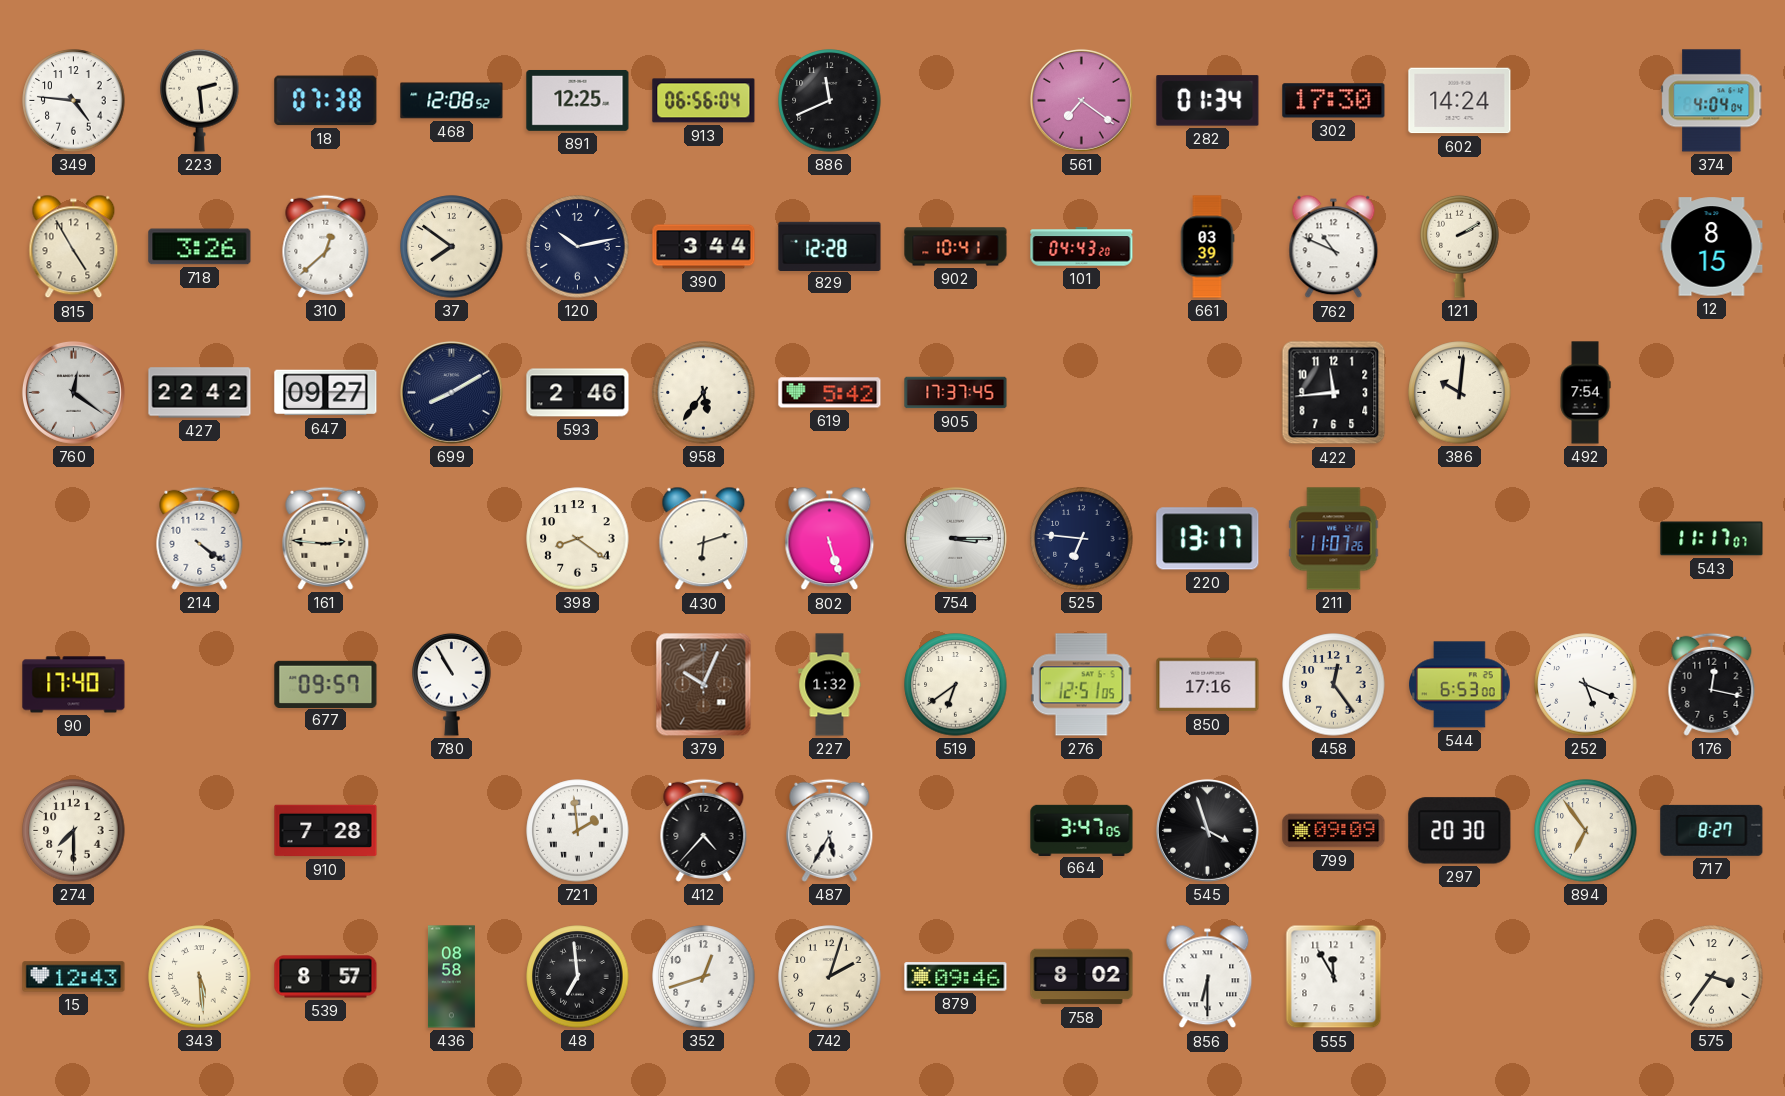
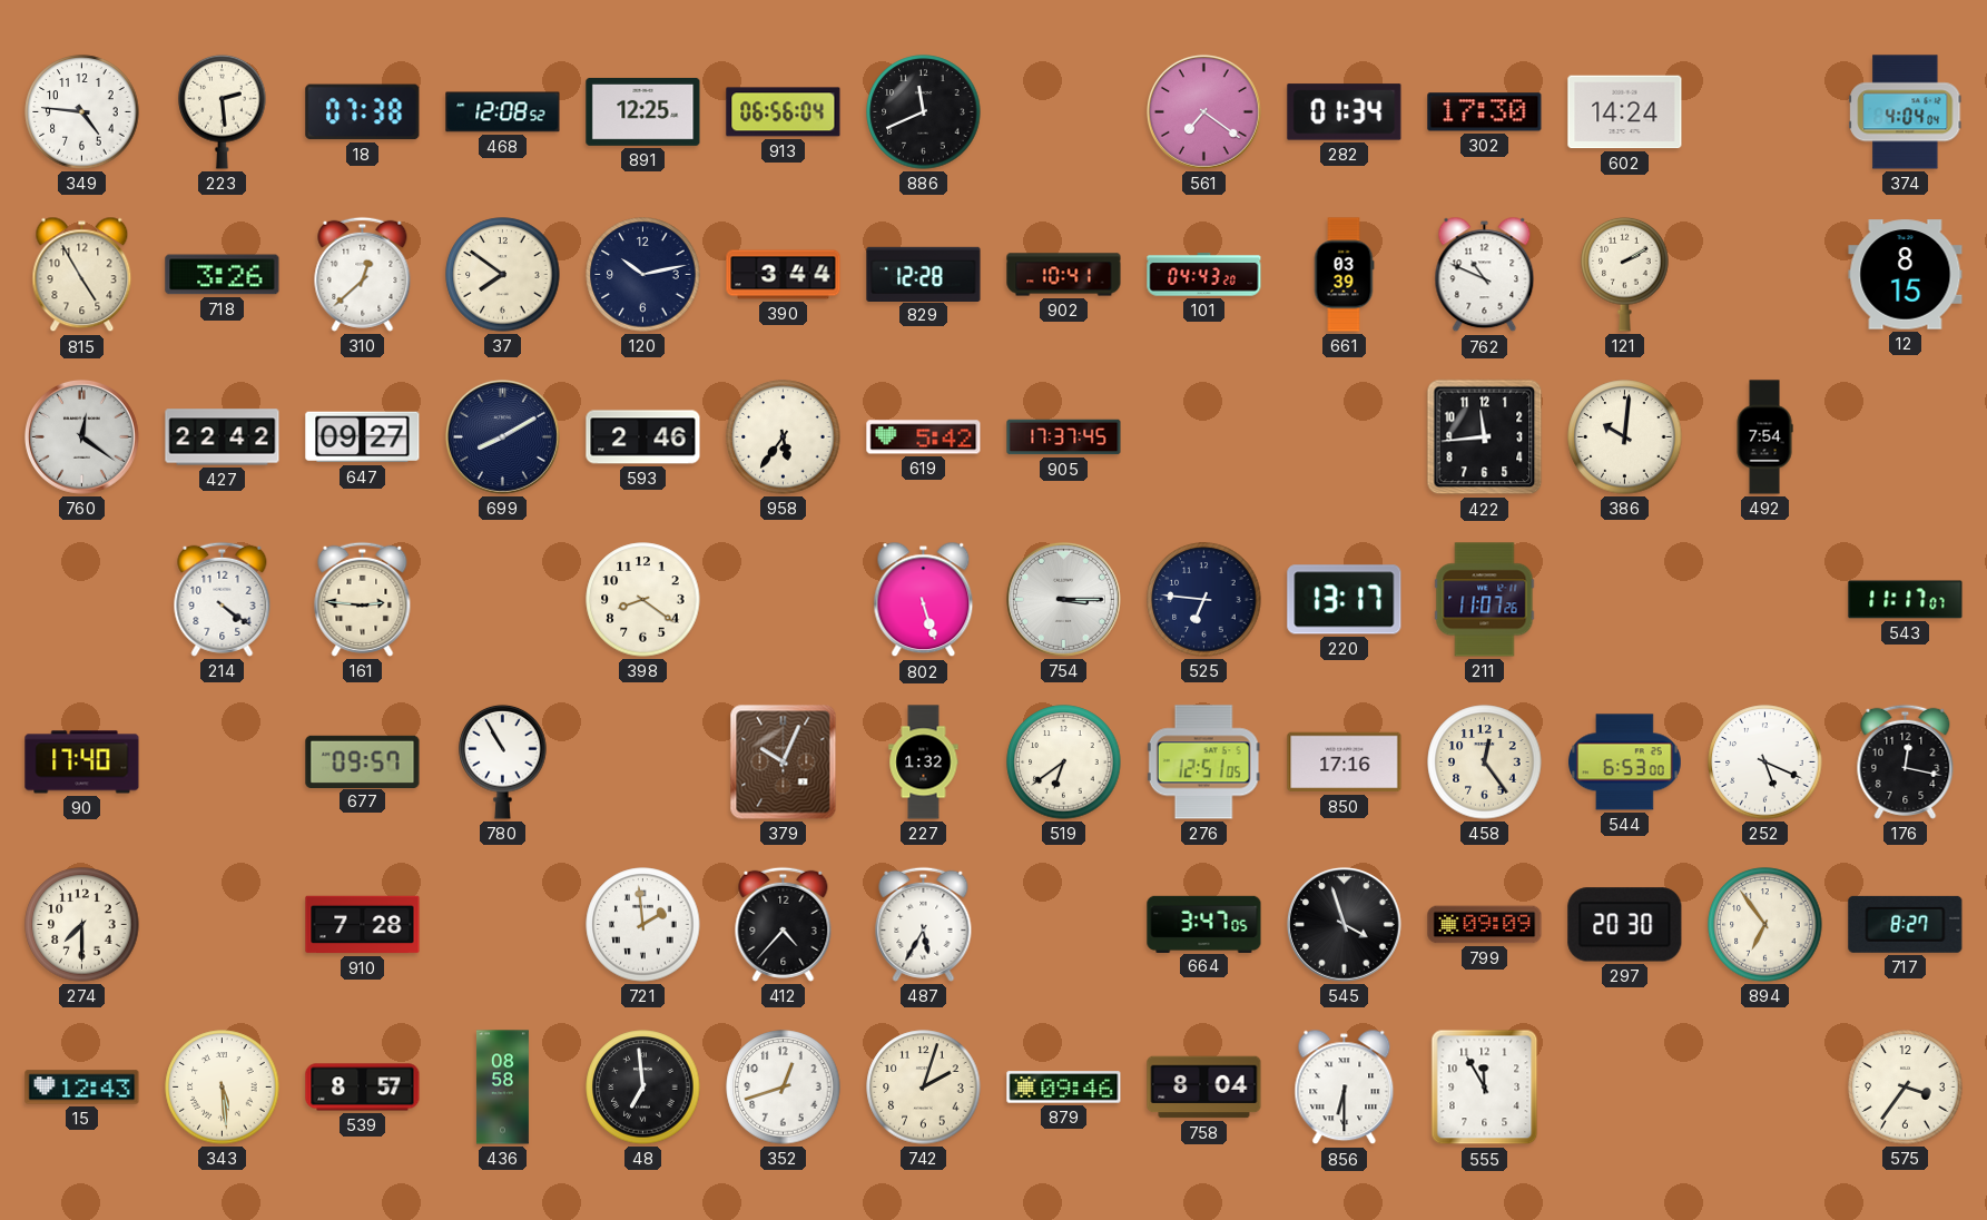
430: 6:12 -> none (704, 539)
758: 8:02 -> 8:04 (1204, 1088)
